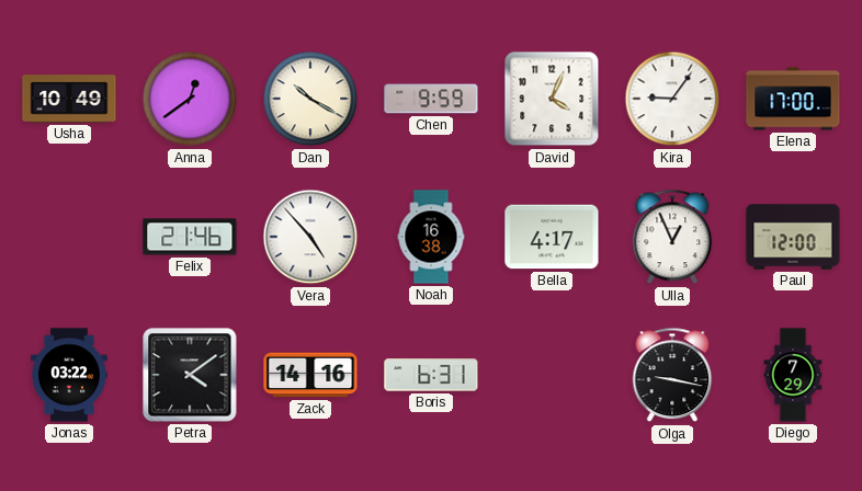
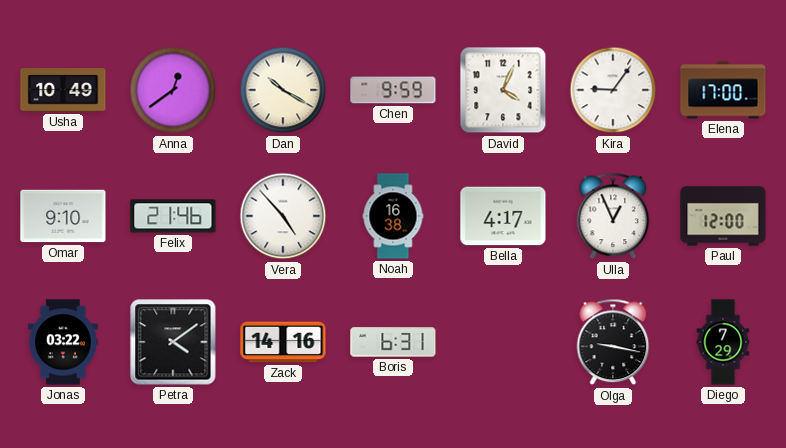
Omar: none -> 9:10 (63, 216)
